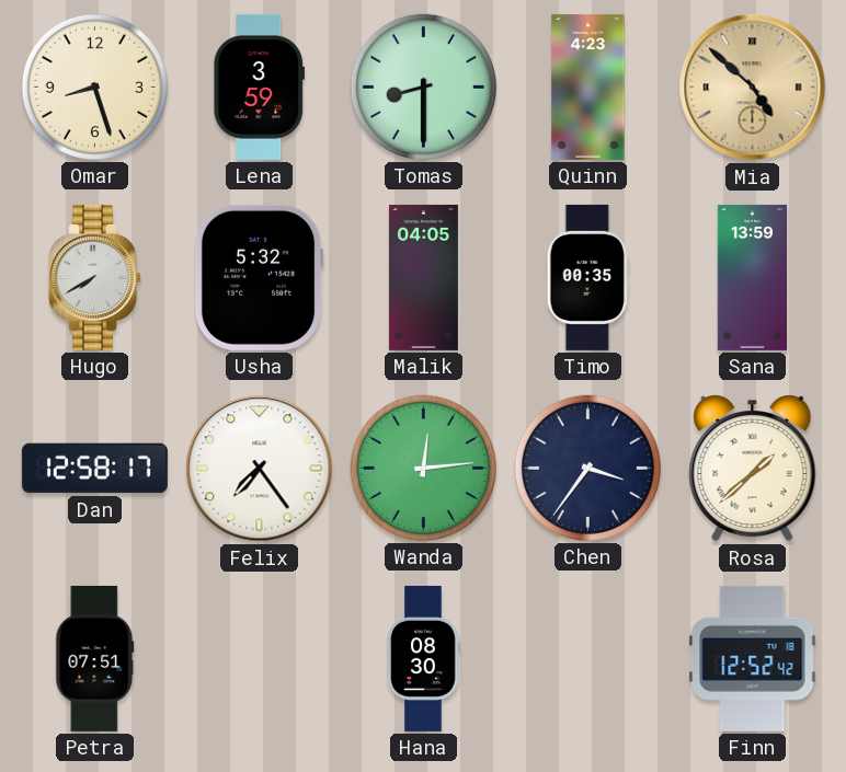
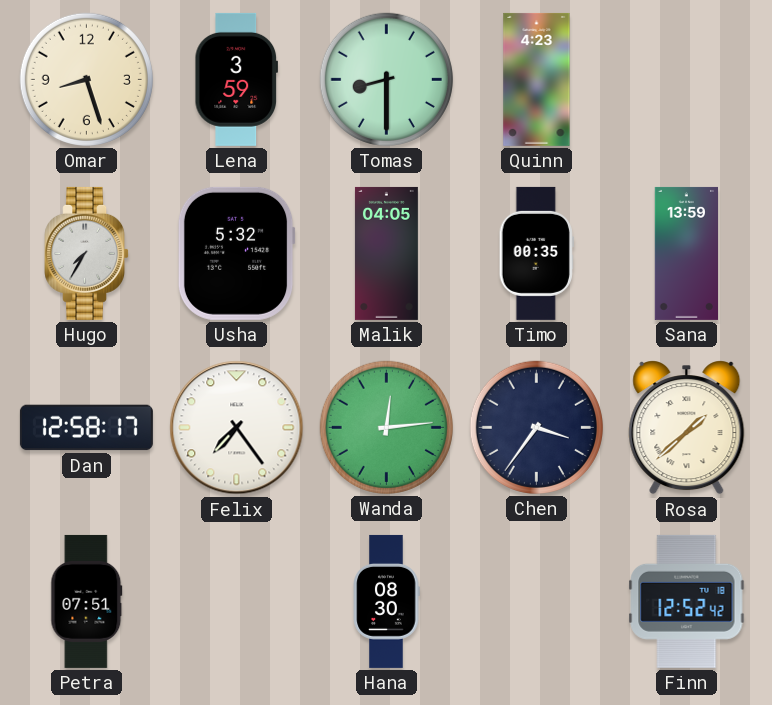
Mia: 4:52 -> none (753, 88)
Hugo: 7:40 -> 7:35 (87, 253)
